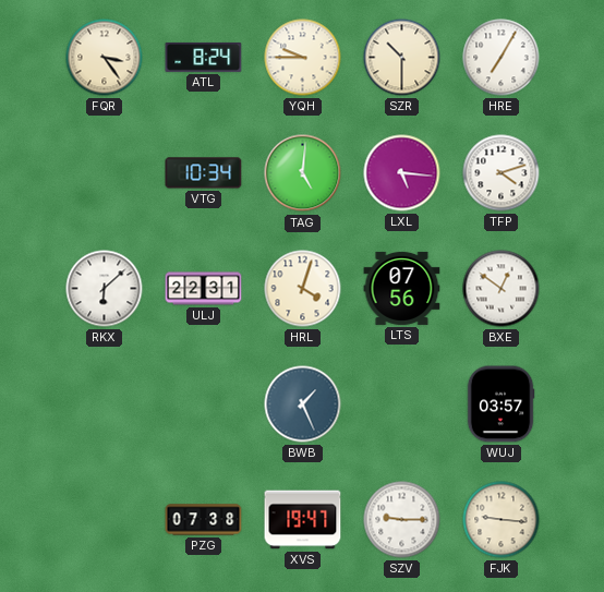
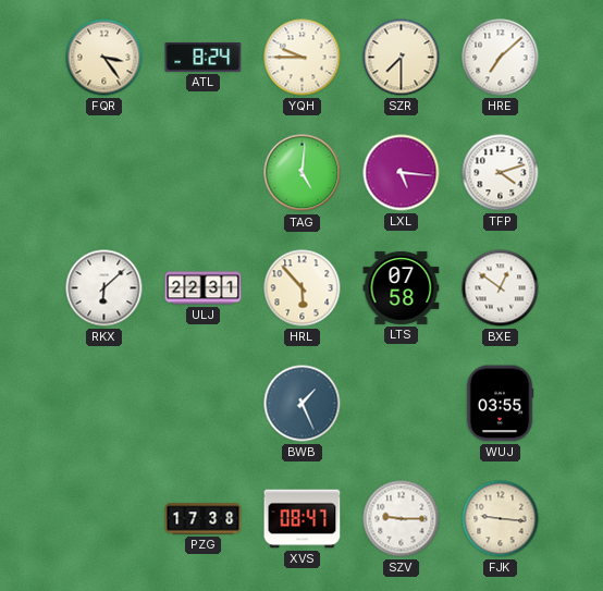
SZR: 10:30 -> 7:30 (402, 58)
HRE: 7:05 -> 7:08 (501, 58)
VTG: 10:34 -> none (204, 173)
HRL: 4:03 -> 5:53 (303, 288)
LTS: 07:56 -> 07:58 (402, 287)
WUJ: 03:57 -> 03:55 (500, 404)
PZG: 07:38 -> 17:38 (204, 519)
XVS: 19:47 -> 08:47 (303, 519)
